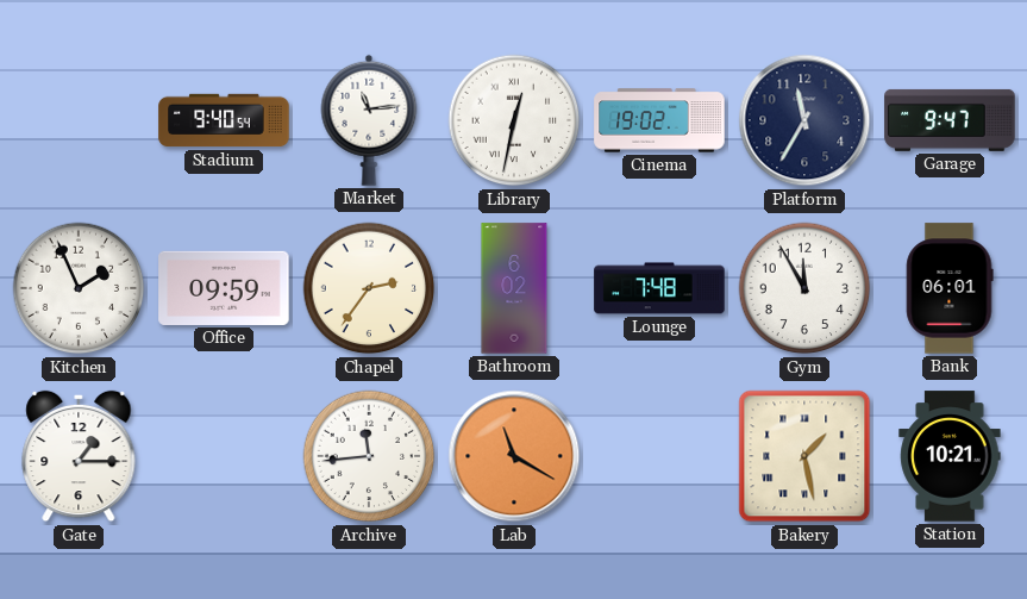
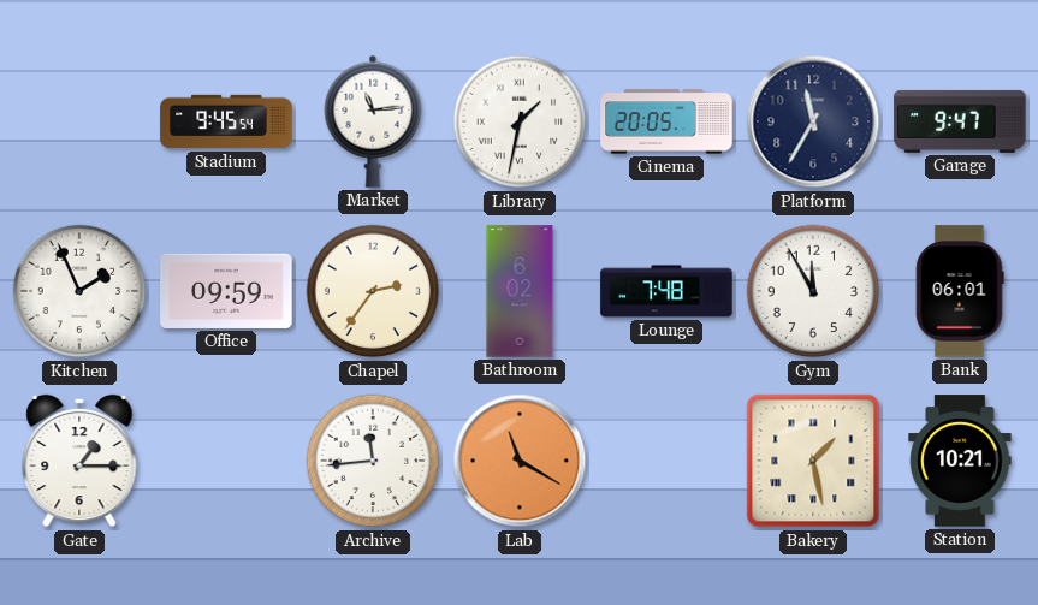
Stadium: 9:40 -> 9:45 (226, 121)
Library: 12:32 -> 1:32 (520, 121)
Cinema: 19:02 -> 20:05 (666, 121)
